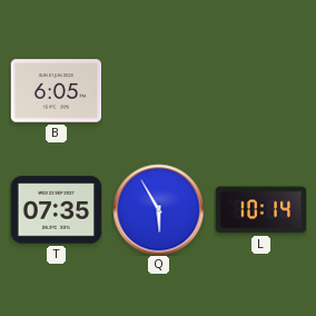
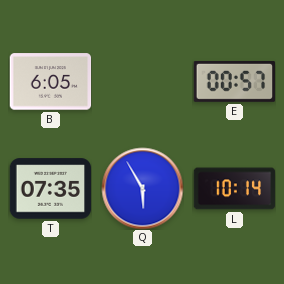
E: none -> 00:57 (234, 81)
